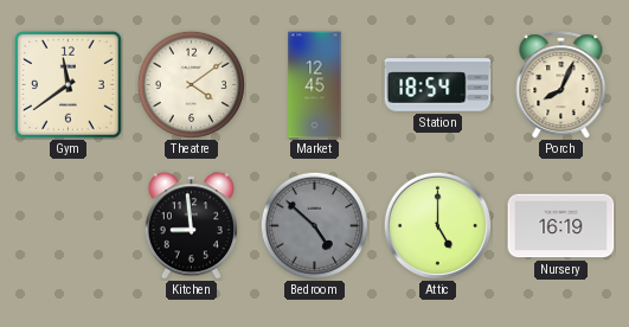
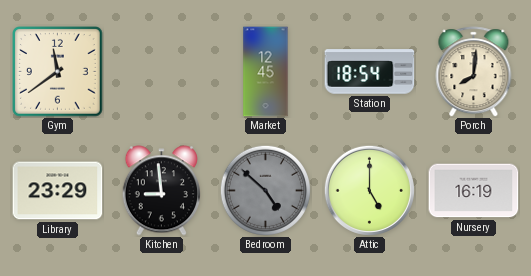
Theatre: 4:09 -> none (191, 84)
Porch: 8:04 -> 8:01 (474, 72)
Library: none -> 23:29 (58, 191)
